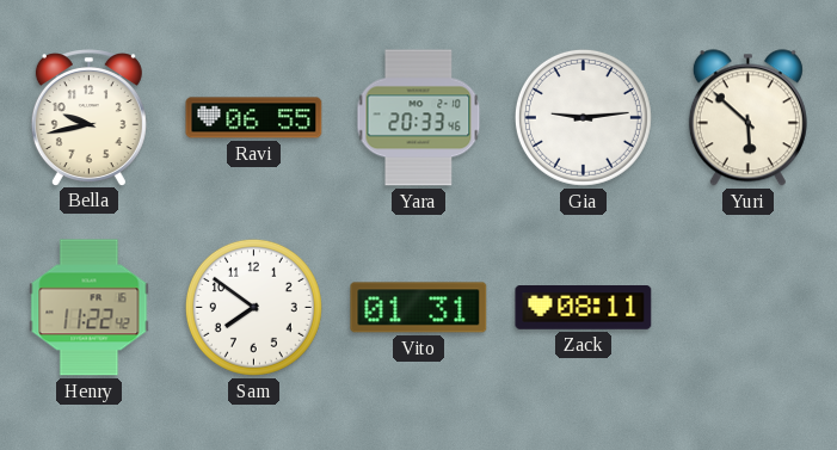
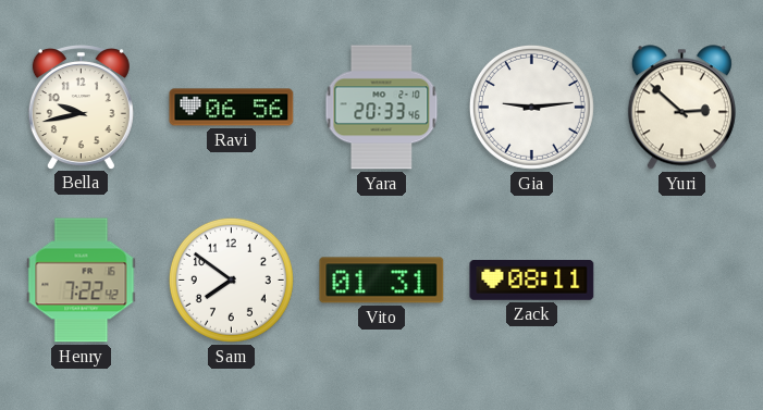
Ravi: 06:55 -> 06:56 (232, 108)
Yuri: 5:52 -> 2:52 (681, 108)
Henry: 11:22 -> 7:22 (82, 281)
